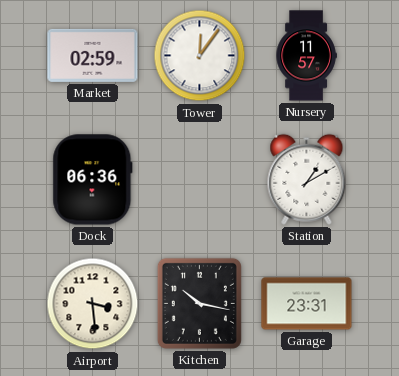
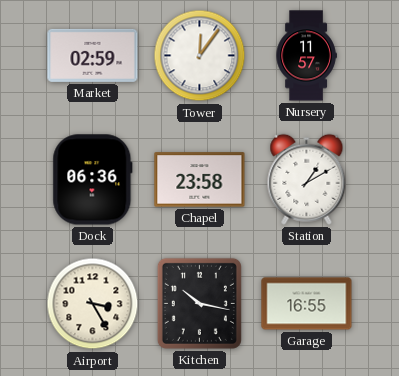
Chapel: none -> 23:58 (200, 180)
Airport: 3:29 -> 3:25 (93, 304)
Garage: 23:31 -> 16:55 (307, 304)
